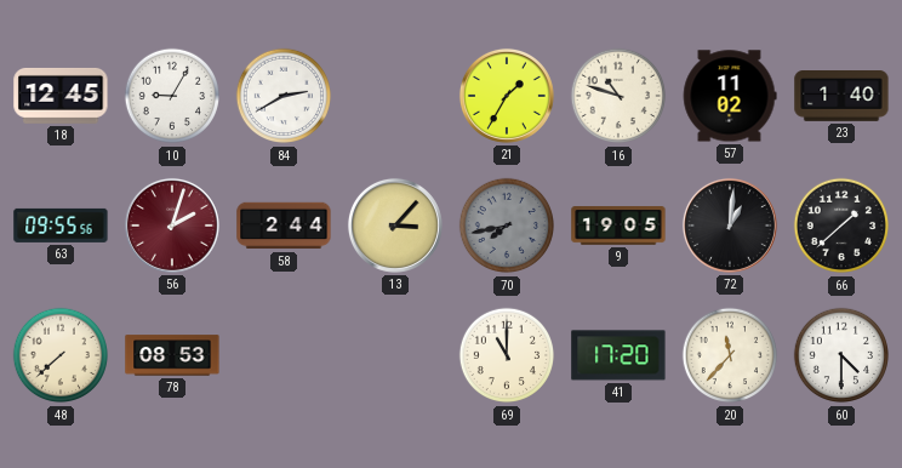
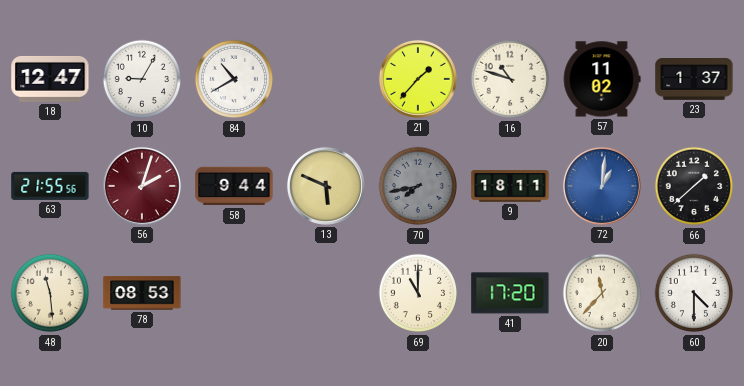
18: 12:45 -> 12:47 (50, 79)
84: 2:40 -> 10:40 (234, 79)
21: 1:35 -> 1:37 (418, 79)
23: 1:40 -> 1:37 (694, 80)
63: 09:55 -> 21:55 (50, 186)
58: 2:44 -> 9:44 (234, 186)
13: 3:07 -> 5:49 (326, 186)
9: 19:05 -> 18:11 (510, 186)
72 dial: black -> blue (602, 186)
48: 7:38 -> 11:29 (50, 293)
